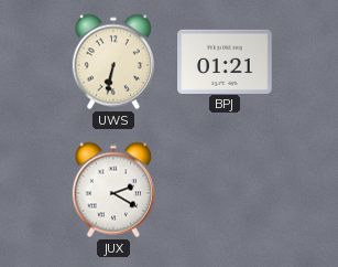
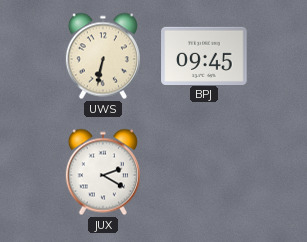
BPJ: 01:21 -> 09:45 (204, 55)
